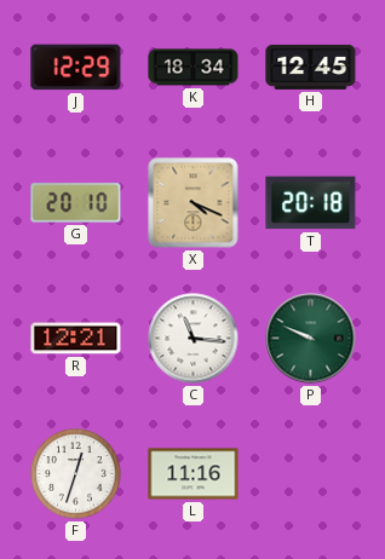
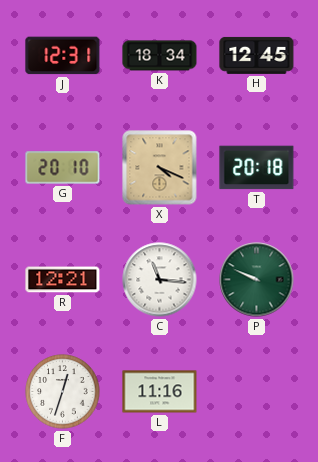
J: 12:29 -> 12:31 (63, 56)
